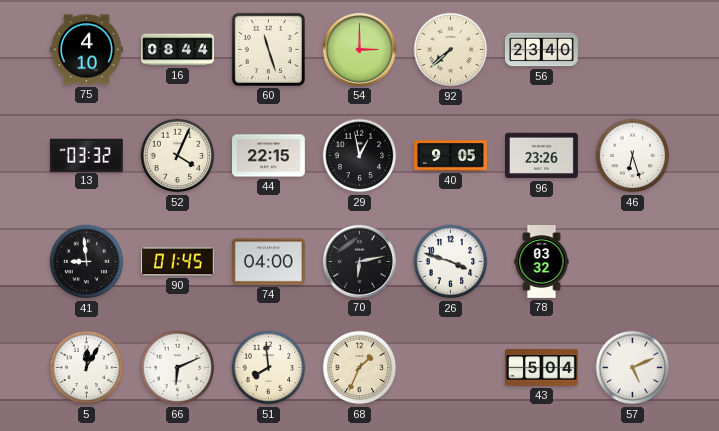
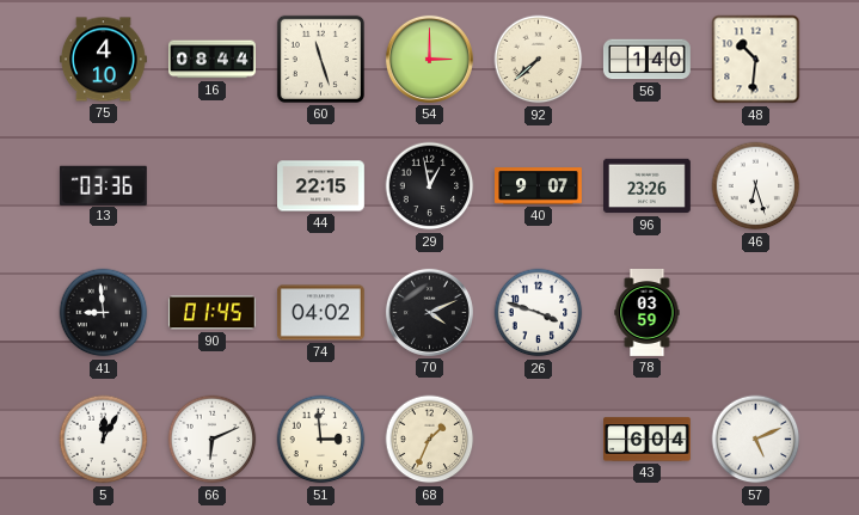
56: 23:40 -> 1:40 (648, 60)
48: none -> 10:31 (756, 60)
13: 03:32 -> 03:36 (103, 185)
52: 4:04 -> none (178, 156)
40: 9:05 -> 9:07 (539, 186)
74: 04:00 -> 04:02 (321, 313)
70: 6:13 -> 4:11 (429, 312)
78: 03:32 -> 03:59 (648, 313)
51: 7:59 -> 2:59 (321, 440)
43: 5:04 -> 6:04 (648, 440)
